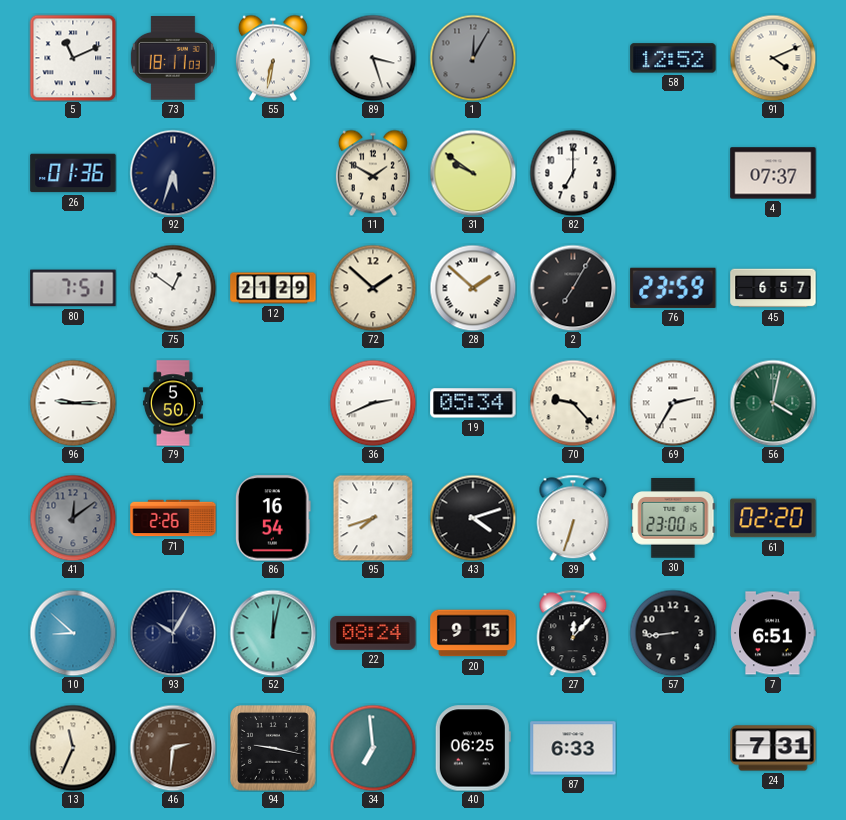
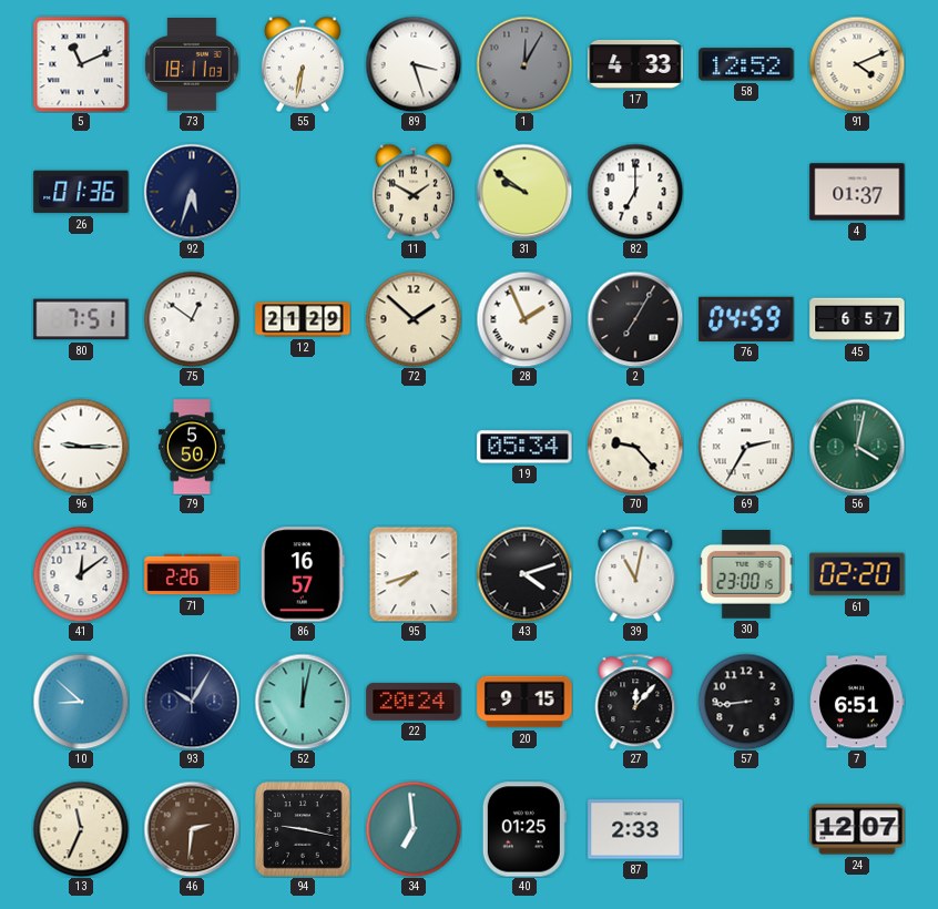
17: none -> 4:33 (635, 64)
4: 07:37 -> 01:37 (857, 192)
28: 1:52 -> 1:56 (524, 319)
76: 23:59 -> 04:59 (746, 319)
36: 2:41 -> none (373, 403)
41 dial: grey -> white (81, 574)
86: 16:54 -> 16:57 (303, 574)
39: 6:33 -> 11:02 (635, 574)
22: 08:24 -> 20:24 (414, 702)
40: 06:25 -> 01:25 (524, 829)
87: 6:33 -> 2:33 (635, 829)
24: 7:31 -> 12:07 (857, 829)
